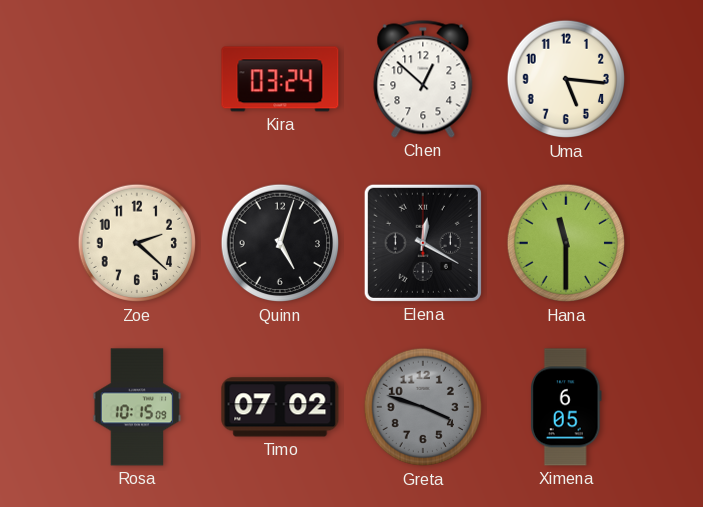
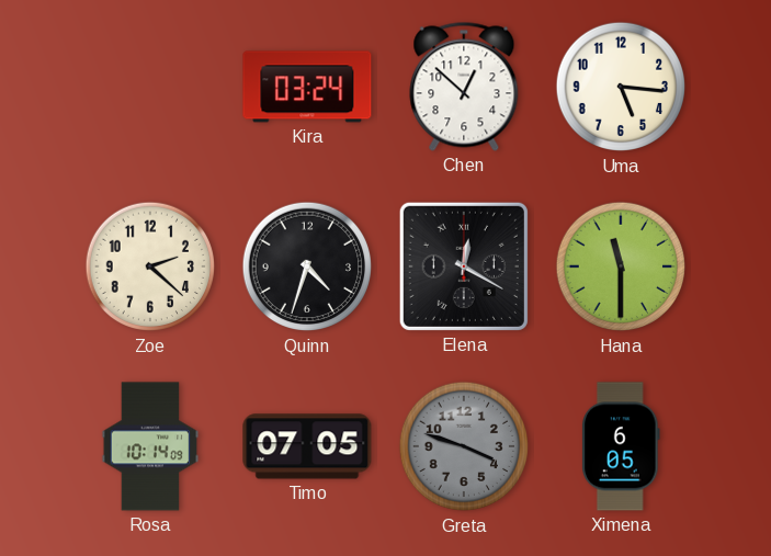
Quinn: 5:03 -> 4:33 (307, 266)
Rosa: 10:15 -> 10:14 (150, 446)
Timo: 07:02 -> 07:05 (307, 446)
